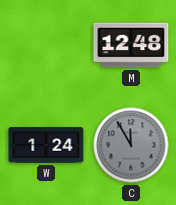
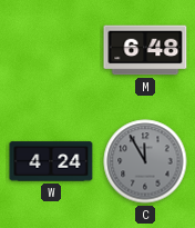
M: 12:48 -> 6:48 (145, 50)
W: 1:24 -> 4:24 (51, 161)
